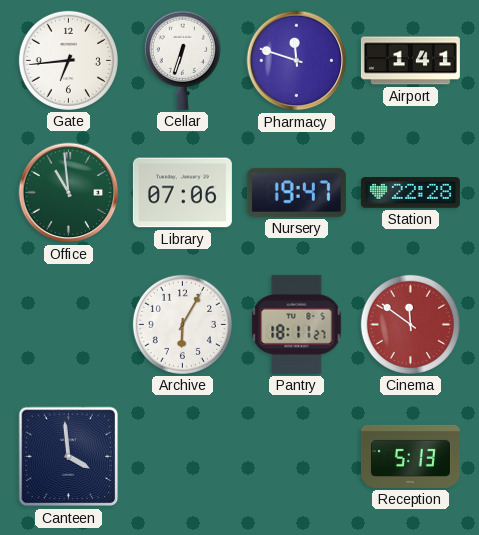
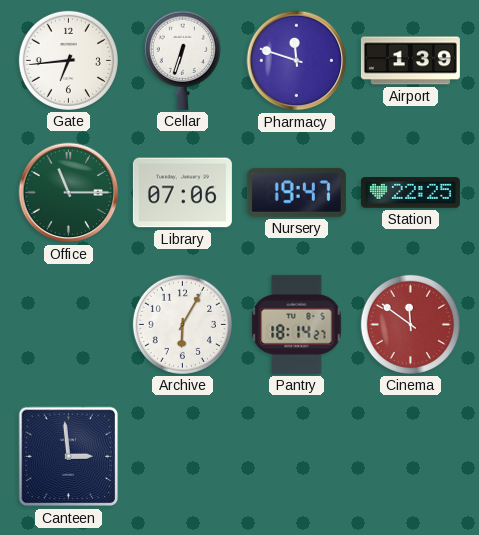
Airport: 1:41 -> 1:39 (410, 61)
Office: 10:59 -> 11:15 (69, 193)
Station: 22:28 -> 22:25 (410, 193)
Pantry: 18:11 -> 18:14 (297, 324)
Canteen: 3:59 -> 2:59 (69, 457)
Reception: 5:13 -> none (410, 456)
